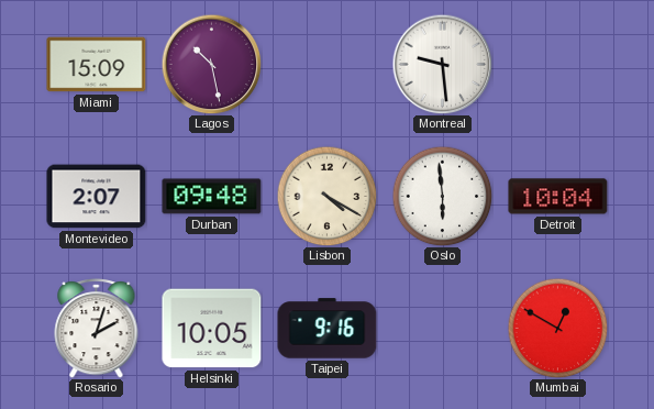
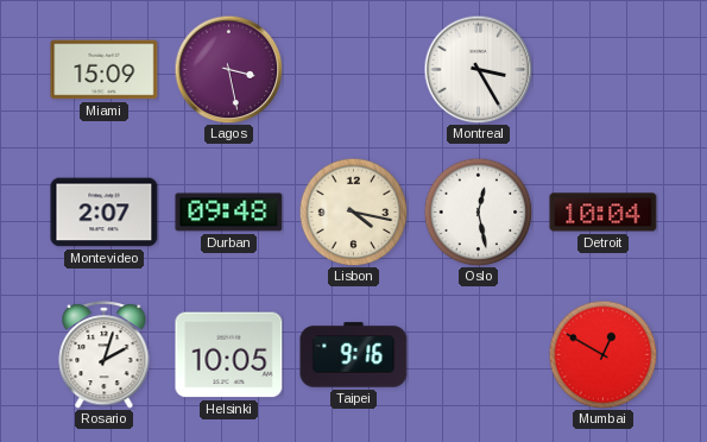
Lagos: 10:28 -> 3:28 (228, 69)
Montreal: 9:29 -> 3:25 (478, 69)
Lisbon: 4:20 -> 4:17 (353, 211)
Oslo: 5:59 -> 12:28 (478, 211)
